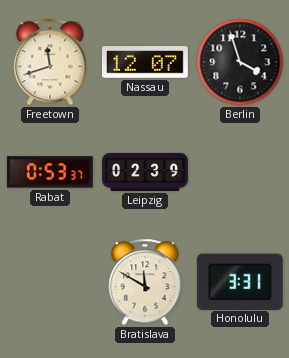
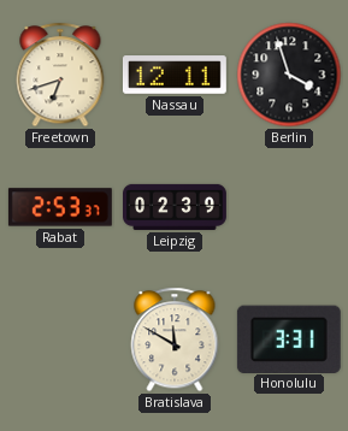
Freetown: 11:42 -> 6:42 (60, 75)
Nassau: 12:07 -> 12:11 (175, 75)
Rabat: 0:53 -> 2:53 (60, 207)
